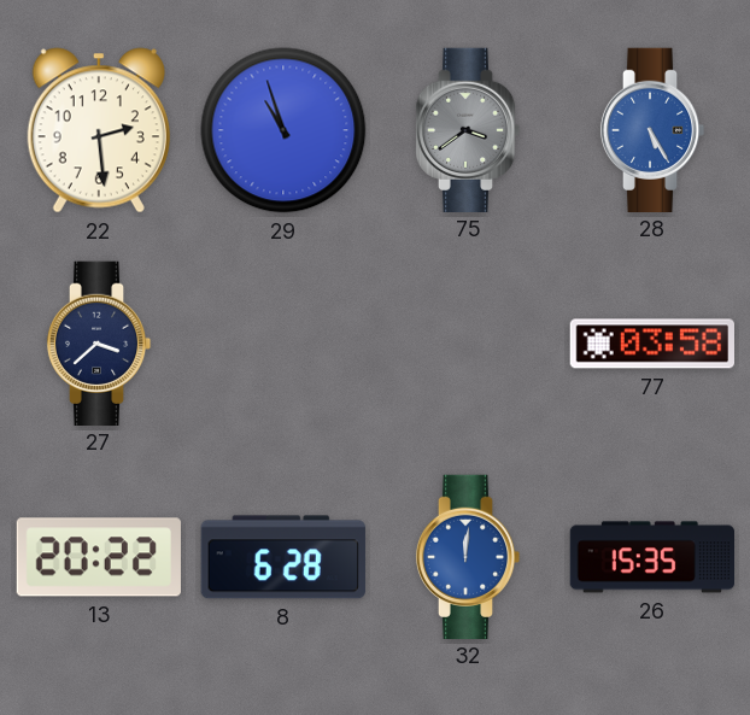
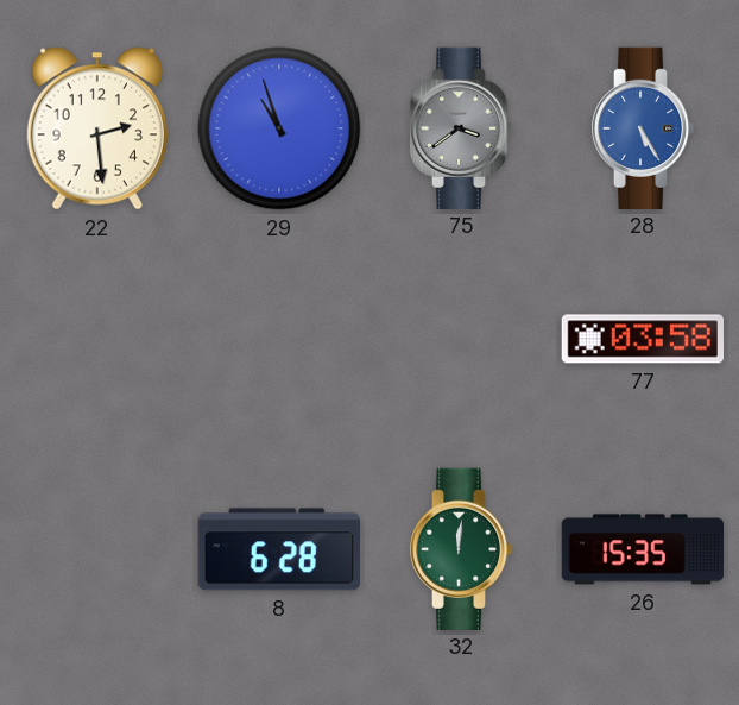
27: 3:38 -> none (99, 342)
13: 20:22 -> none (99, 557)
32 dial: blue -> green (461, 548)
